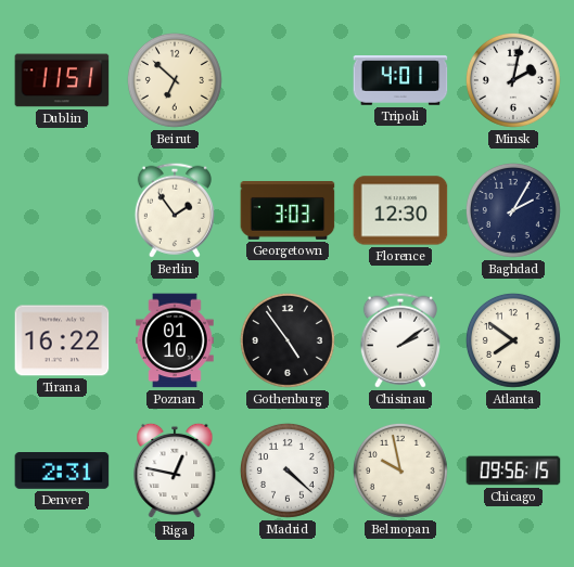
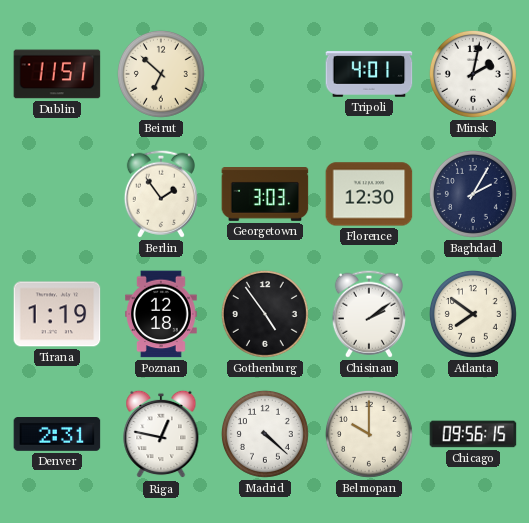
Tirana: 16:22 -> 1:19 (57, 314)
Poznan: 01:10 -> 12:18 (162, 314)
Belmopan: 9:58 -> 10:00 (369, 434)
